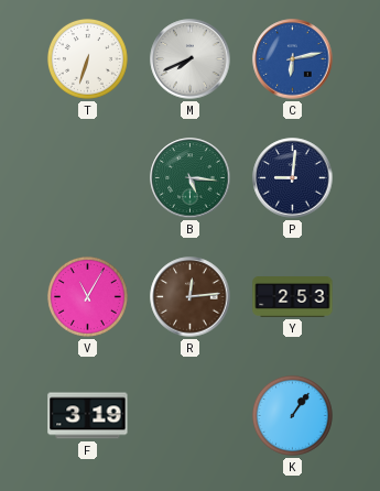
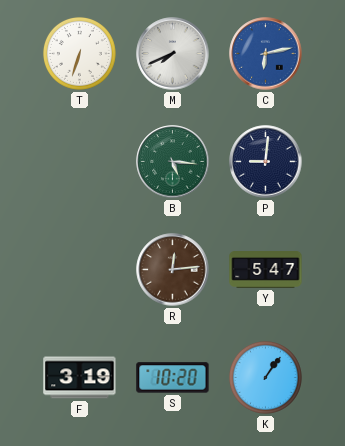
V: 11:05 -> none (87, 296)
Y: 2:53 -> 5:47 (266, 270)
S: none -> 10:20 (173, 378)
